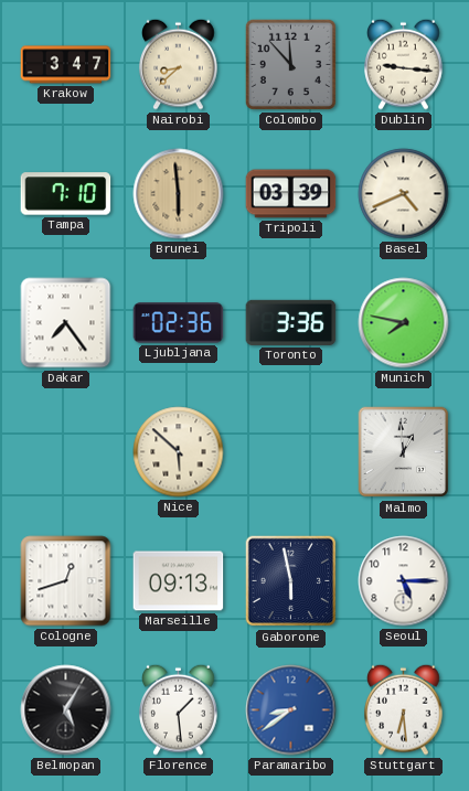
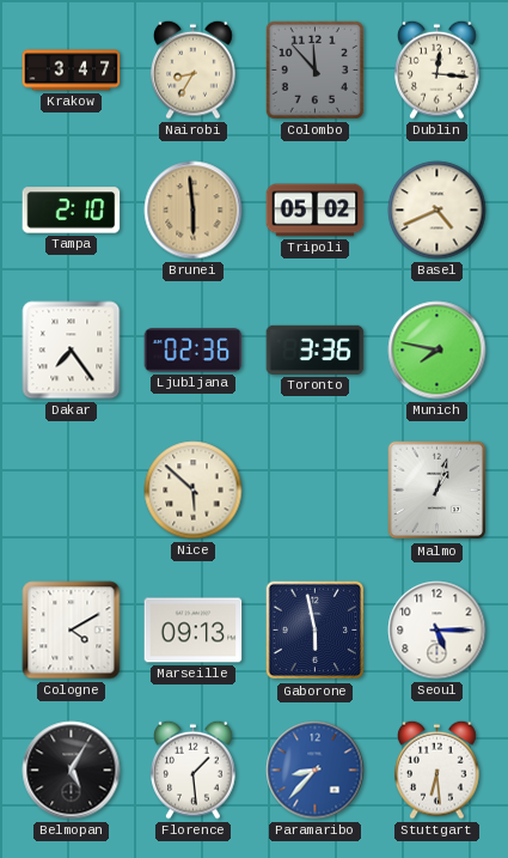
Nairobi: 8:38 -> 8:35 (194, 69)
Dublin: 9:16 -> 12:16 (437, 69)
Tampa: 7:10 -> 2:10 (72, 211)
Tripoli: 03:39 -> 05:02 (316, 211)
Malmo: 12:59 -> 1:03 (437, 491)
Cologne: 12:42 -> 4:10 (72, 631)
Paramaribo: 8:39 -> 8:37 (316, 771)
